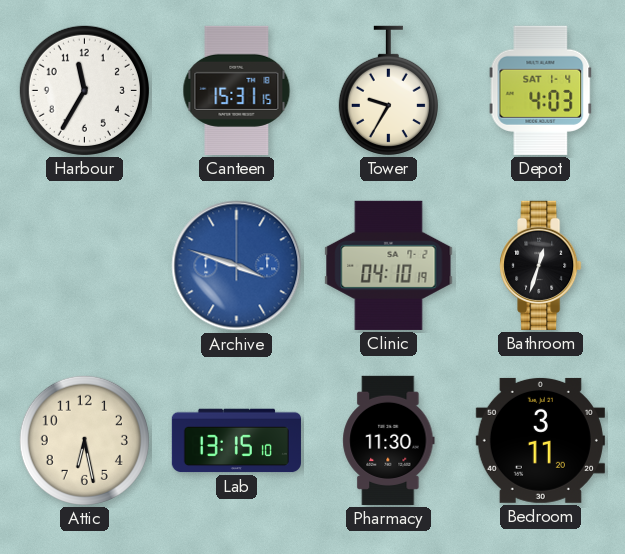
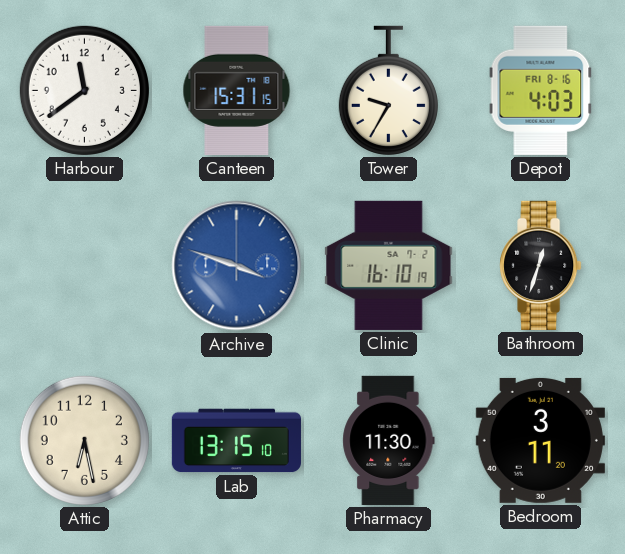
Harbour: 11:35 -> 11:39 (84, 90)
Depot date: SAT 1-4 -> FRI 8-16 (541, 90)
Clinic: 04:10 -> 16:10 (389, 265)
